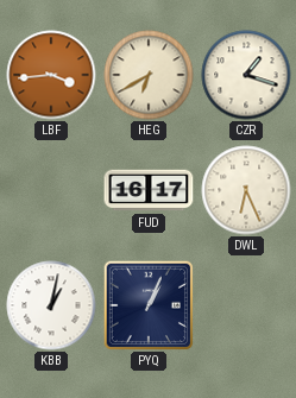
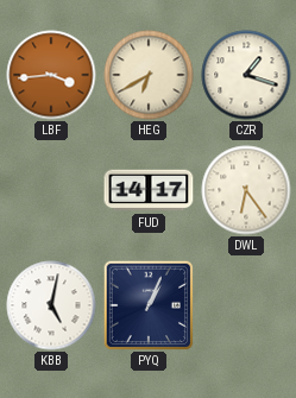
FUD: 16:17 -> 14:17 (149, 190)
DWL: 6:26 -> 6:24 (246, 190)
KBB: 1:02 -> 5:02 (51, 305)
